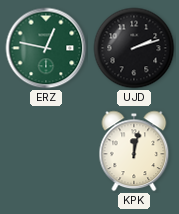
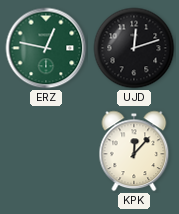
UJD: 2:12 -> 12:12 (134, 48)
KPK: 12:02 -> 12:07 (134, 151)
